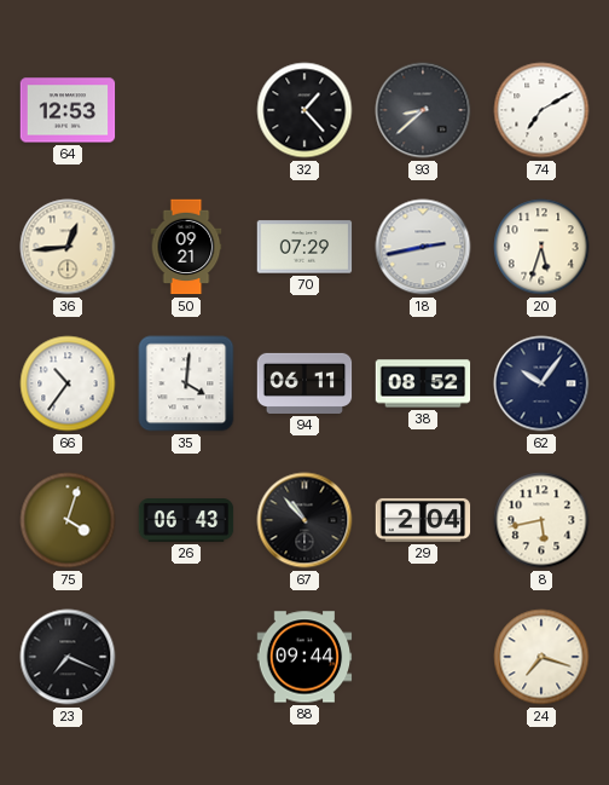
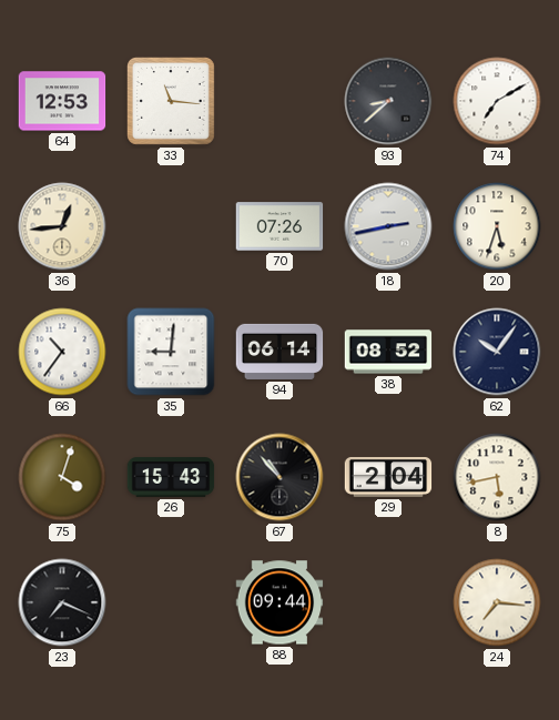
33: none -> 11:16 (171, 101)
32: 1:23 -> none (304, 110)
50: 09:21 -> none (186, 247)
70: 07:29 -> 07:26 (279, 226)
35: 4:01 -> 9:01 (171, 352)
94: 06:11 -> 06:14 (279, 352)
26: 06:43 -> 15:43 (171, 477)
24: 7:18 -> 7:16 (497, 602)
